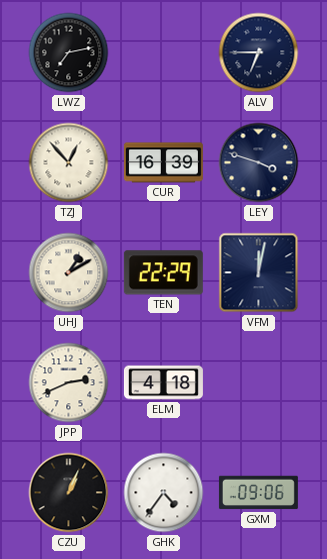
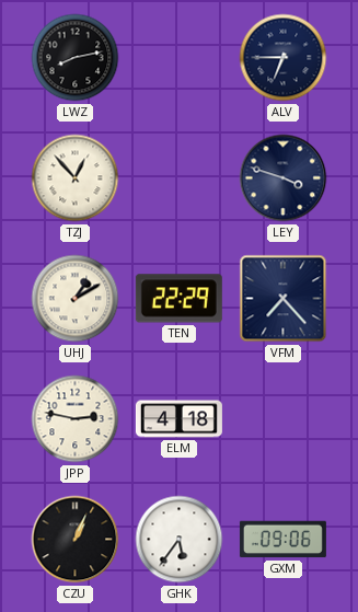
LWZ: 7:13 -> 8:13 (76, 58)
CUR: 16:39 -> none (163, 163)
VFM: 12:02 -> 7:23 (284, 299)
JPP: 2:41 -> 2:47 (76, 419)
GHK: 4:36 -> 5:36 (180, 540)
